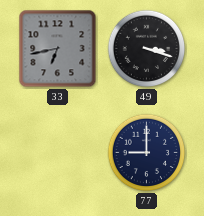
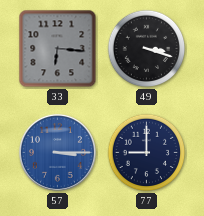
33: 6:43 -> 6:16 (58, 49)
57: none -> 3:15 (57, 152)
